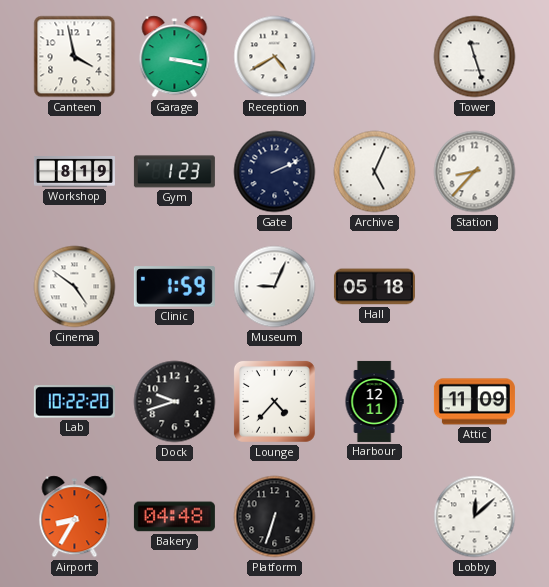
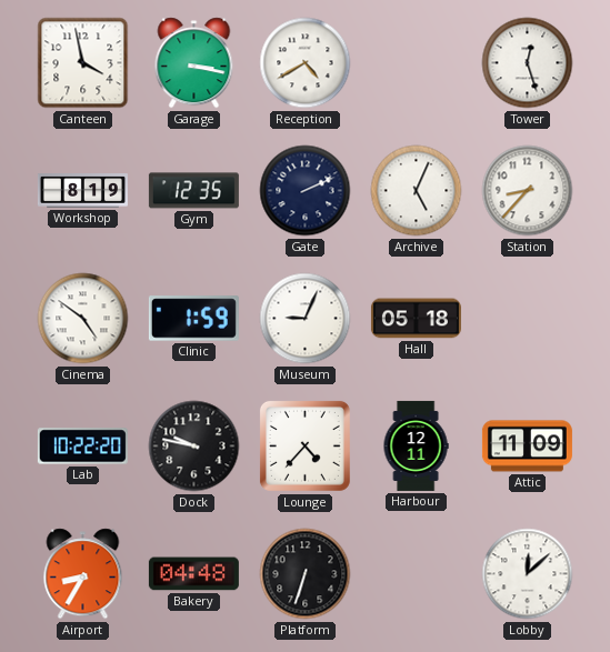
Tower: 11:27 -> 12:27 (528, 63)
Gym: 1:23 -> 12:35 (193, 191)
Dock: 9:42 -> 9:47 (194, 447)
